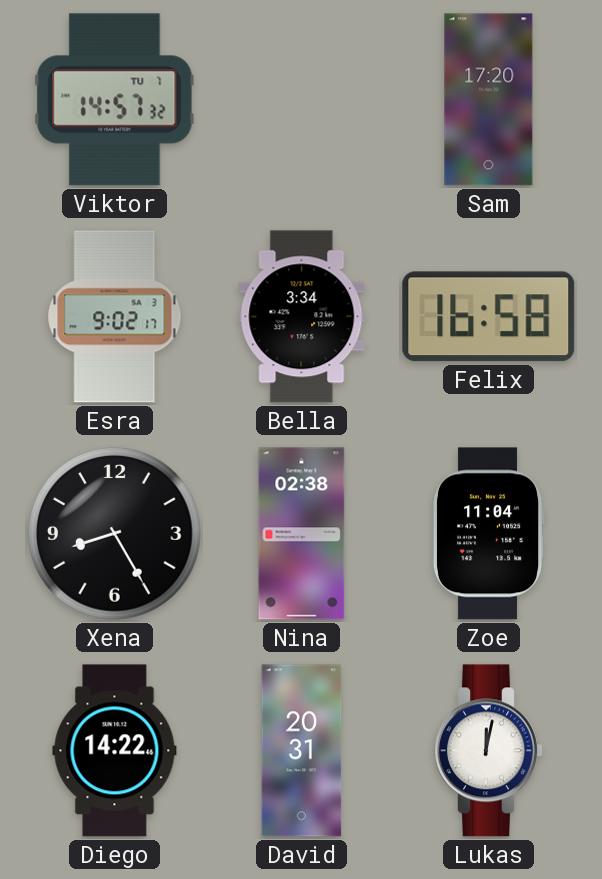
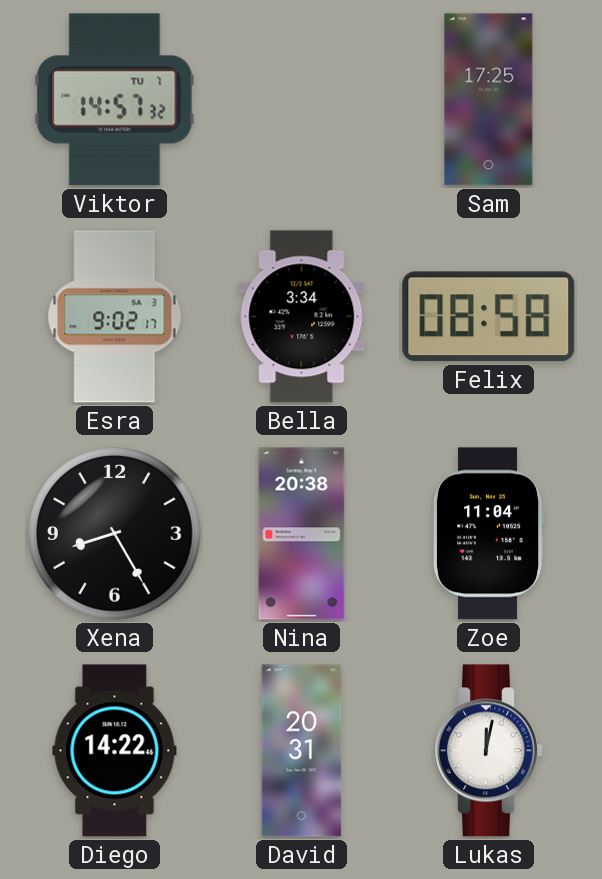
Sam: 17:20 -> 17:25 (489, 100)
Felix: 16:58 -> 08:58 (489, 317)
Nina: 02:38 -> 20:38 (302, 534)
